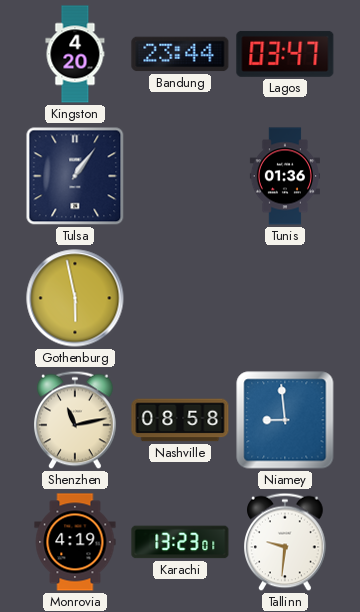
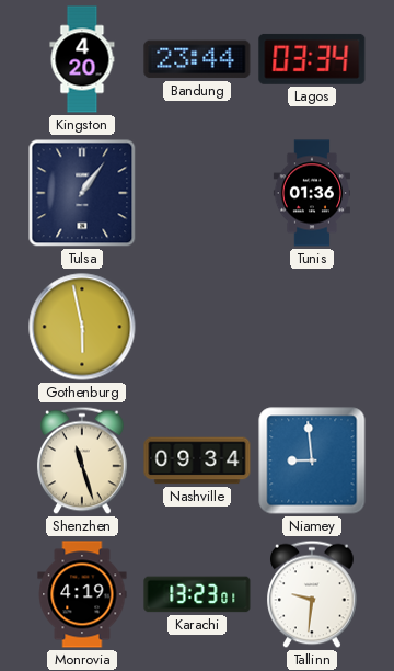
Lagos: 03:47 -> 03:34 (312, 59)
Shenzhen: 11:13 -> 11:27 (83, 460)
Nashville: 08:58 -> 09:34 (197, 460)
